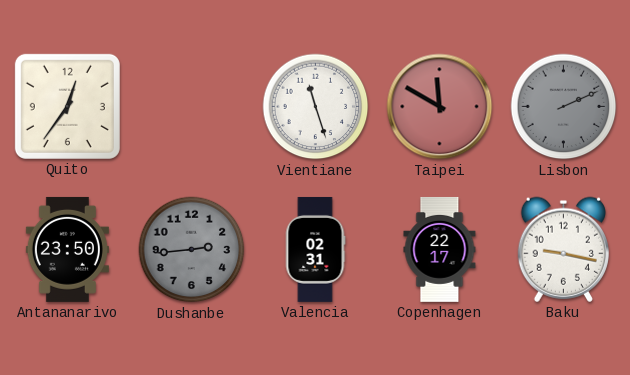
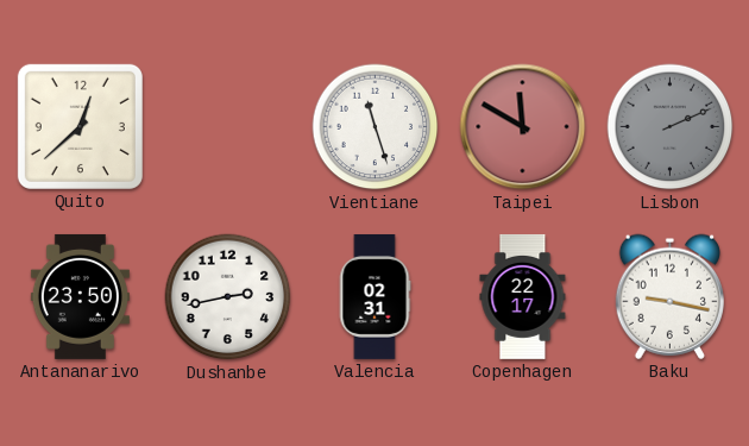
Quito: 12:36 -> 12:38 (80, 126)
Dushanbe: 2:44 -> 2:43 (228, 297)
Dushanbe dial: grey -> white (228, 297)
